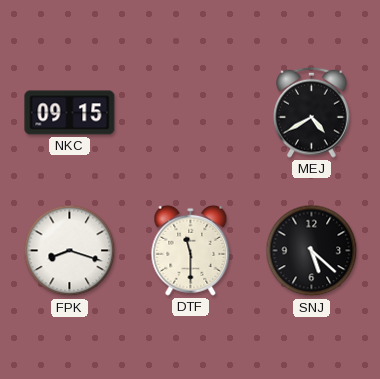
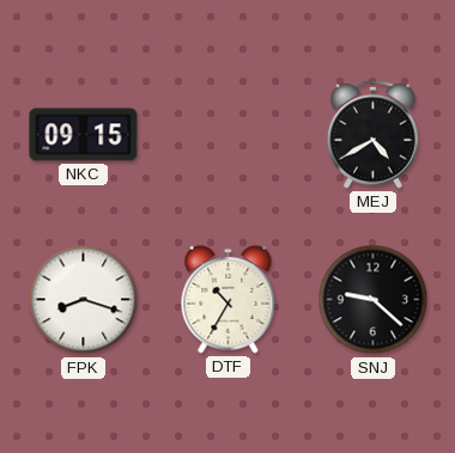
DTF: 11:30 -> 10:35 (229, 299)
SNJ: 5:22 -> 9:22 (374, 300)
